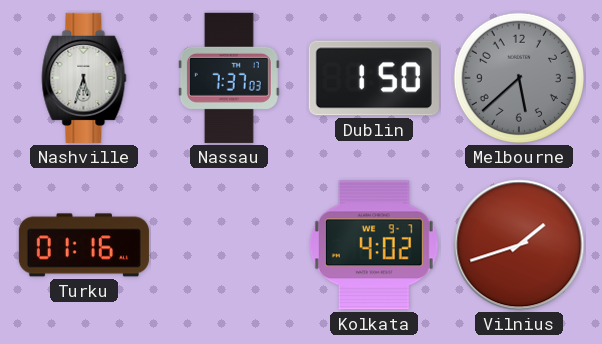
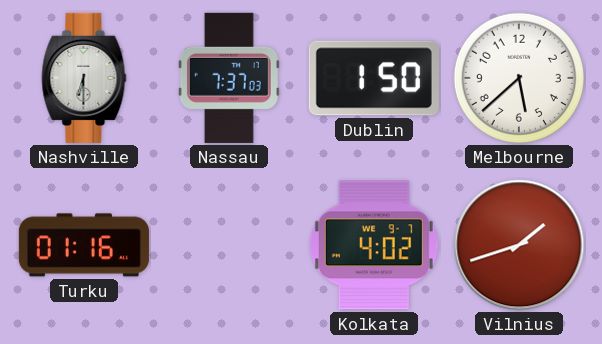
Nashville: 5:33 -> 6:30 (84, 78)
Melbourne dial: grey -> white (519, 78)
